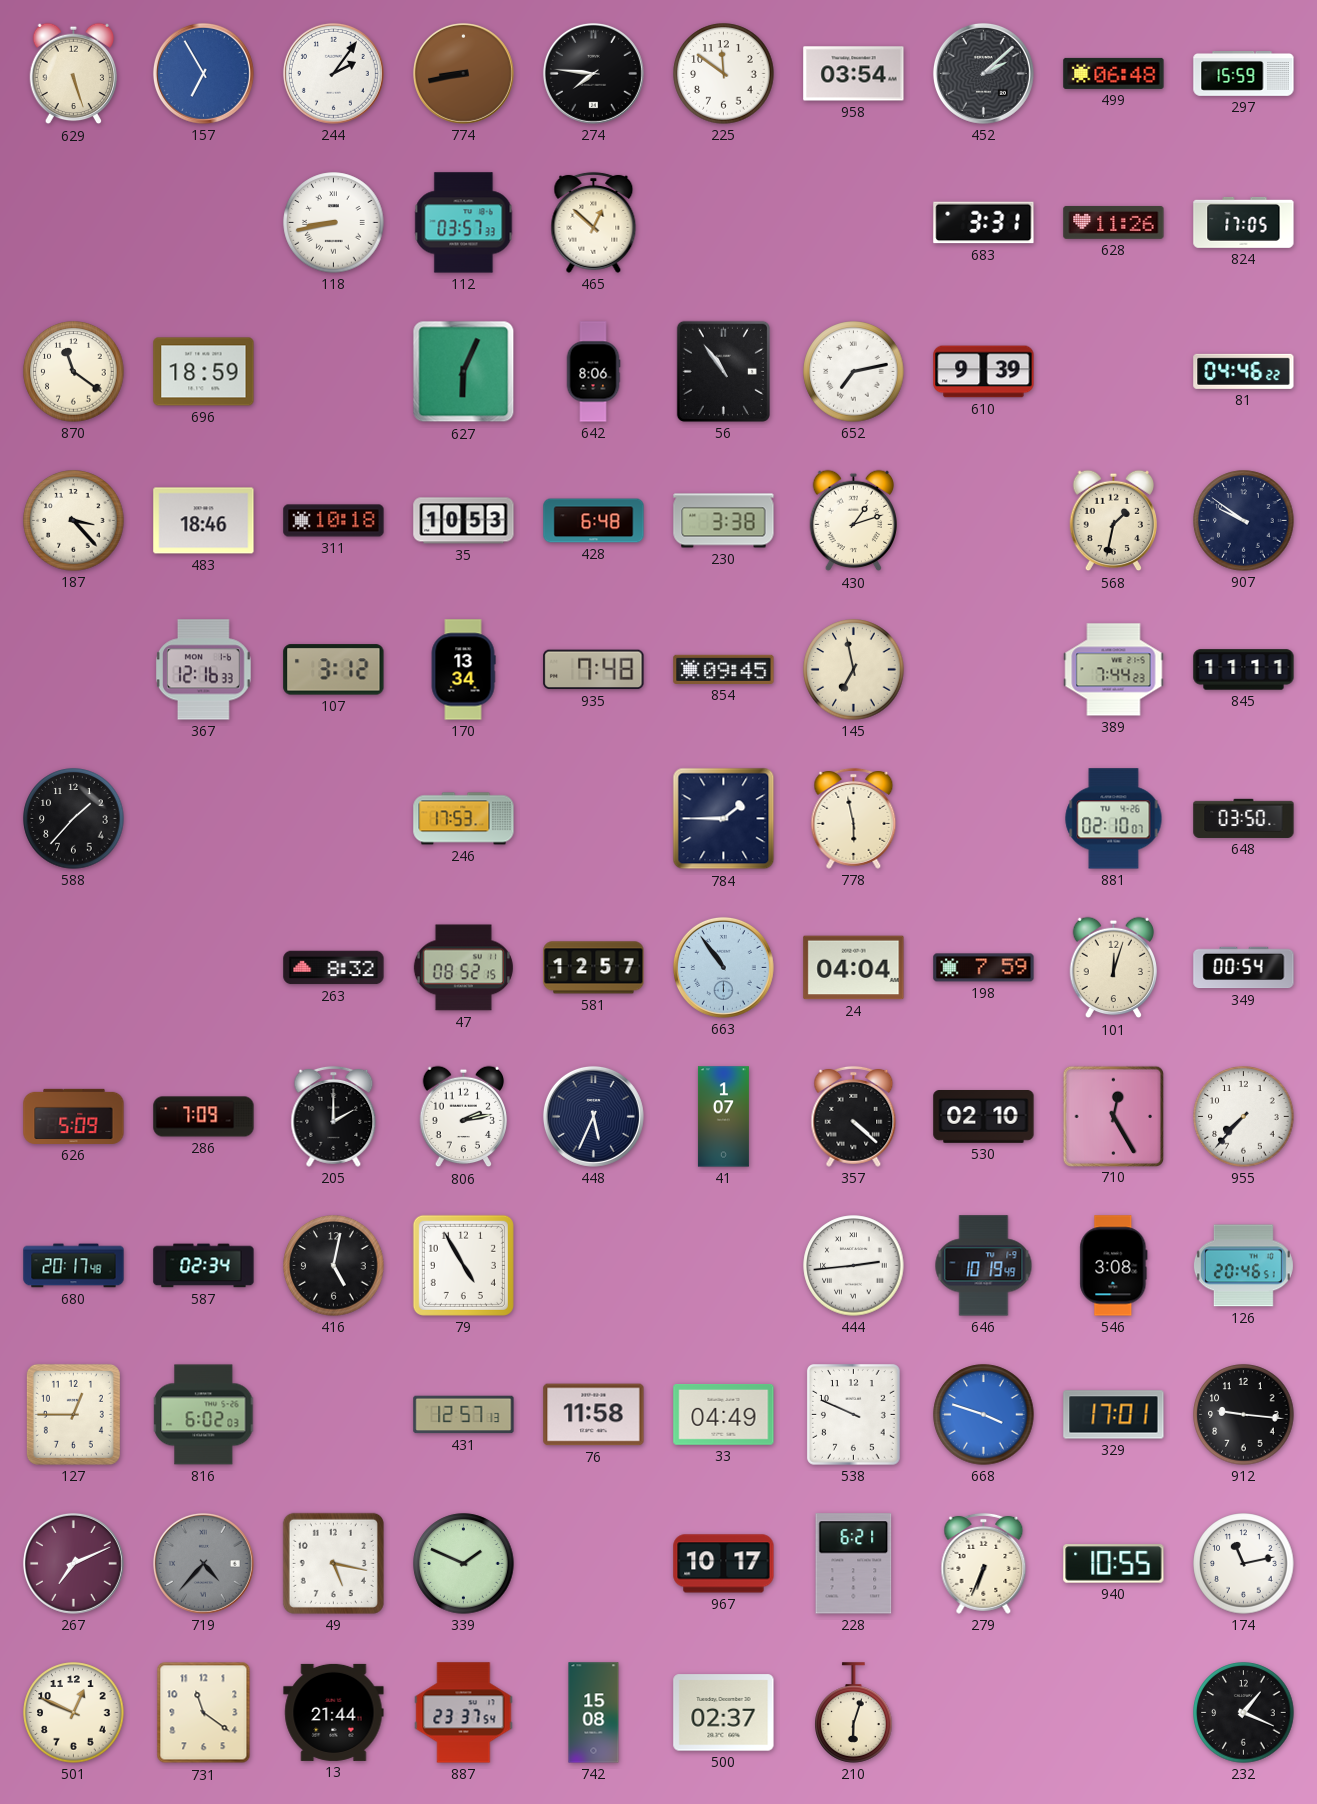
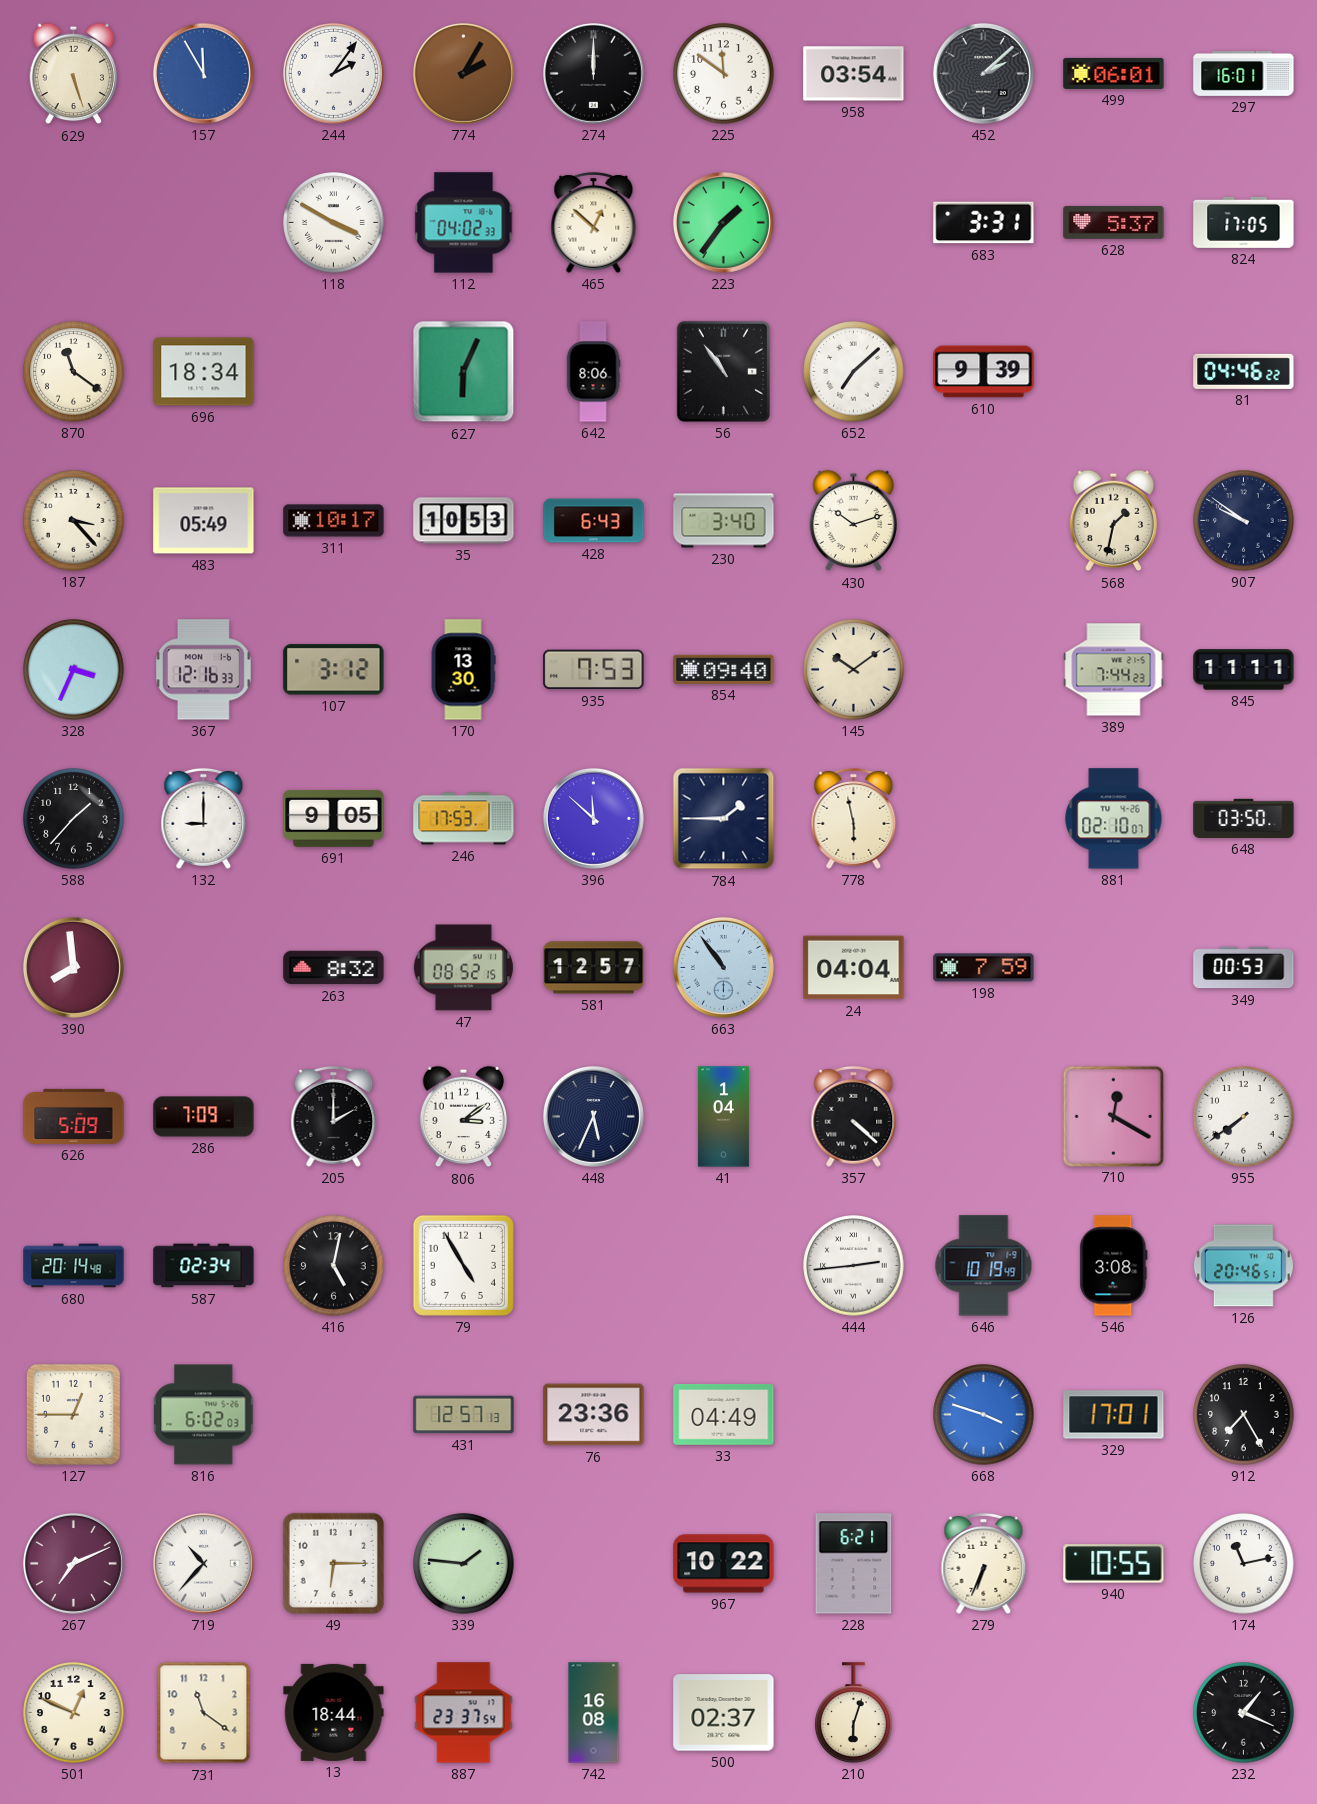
157: 6:55 -> 11:55 (203, 73)
774: 8:43 -> 2:05 (463, 73)
274: 7:46 -> 12:00 (593, 73)
499: 06:48 -> 06:01 (1114, 73)
297: 15:59 -> 16:01 (1244, 74)
118: 8:43 -> 3:50 (334, 223)
112: 03:57 -> 04:02 (464, 223)
223: none -> 1:36 (723, 222)
628: 11:26 -> 5:37 (1114, 223)
696: 18:59 -> 18:34 (204, 372)
652: 7:13 -> 7:08 (854, 372)
483: 18:46 -> 05:49 (204, 521)
311: 10:18 -> 10:17 (334, 521)
428: 6:48 -> 6:43 (594, 521)
230: 3:38 -> 3:40 (724, 521)
430: 1:12 -> 10:12 (854, 521)
328: none -> 3:34 (74, 670)
170: 13:34 -> 13:30 (463, 670)
935: 7:48 -> 7:53 (594, 670)
854: 09:45 -> 09:40 (724, 669)
145: 6:58 -> 10:09 (854, 670)
132: none -> 9:00 (204, 818)
691: none -> 9:05 (334, 818)
396: none -> 11:52 (593, 818)
390: none -> 7:59 (73, 967)
101: 12:03 -> none (1114, 968)
349: 00:54 -> 00:53 (1244, 968)
806: 2:13 -> 3:09 (464, 1117)
41: 1:07 -> 1:04 (723, 1117)
530: 02:10 -> none (984, 1117)
710: 12:25 -> 12:20 (1113, 1116)
955: 7:37 -> 7:39 (1244, 1117)
680: 20:17 -> 20:14 (74, 1266)
76: 11:58 -> 23:36 (594, 1415)
538: 9:49 -> none (854, 1415)
912: 9:16 -> 7:25 (1244, 1415)
719: 4:37 -> 10:37 (203, 1563)
719 dial: grey -> white (203, 1563)
49: 5:17 -> 6:15 (333, 1563)
339: 1:49 -> 1:46 (464, 1564)
967: 10:17 -> 10:22 (724, 1564)
13: 21:44 -> 18:44 (334, 1712)
742: 15:08 -> 16:08 (594, 1713)
